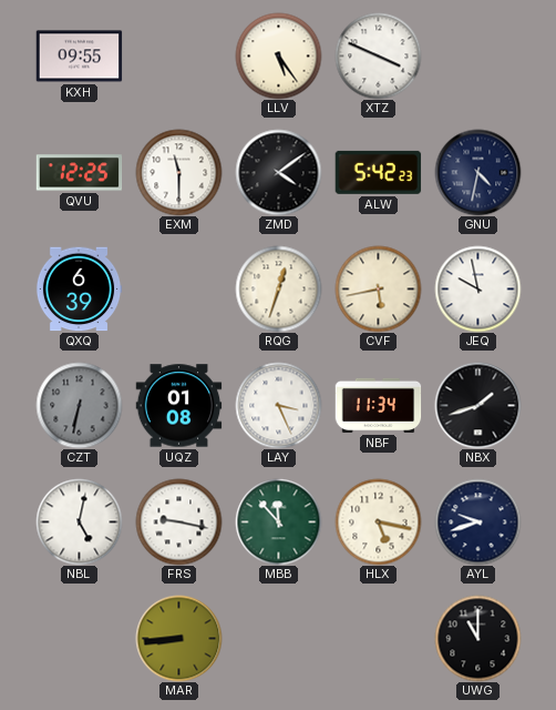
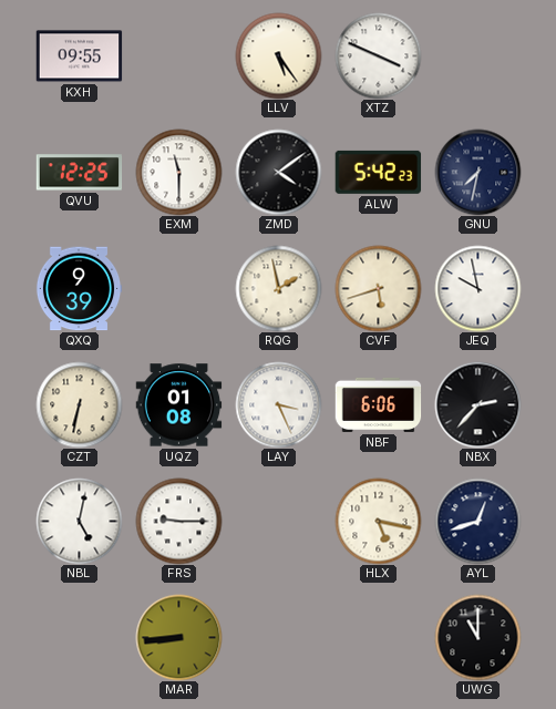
GNU: 4:32 -> 7:32 (477, 172)
QXQ: 6:39 -> 9:39 (79, 289)
RQG: 12:33 -> 1:58 (278, 288)
CVF: 5:43 -> 5:42 (378, 288)
CZT dial: grey -> cream (79, 404)
NBF: 11:34 -> 6:06 (378, 404)
NBX: 1:42 -> 2:37 (477, 404)
FRS: 9:17 -> 9:15 (178, 521)
MBB: 11:53 -> none (278, 521)
AYL: 9:42 -> 12:42 (477, 521)
